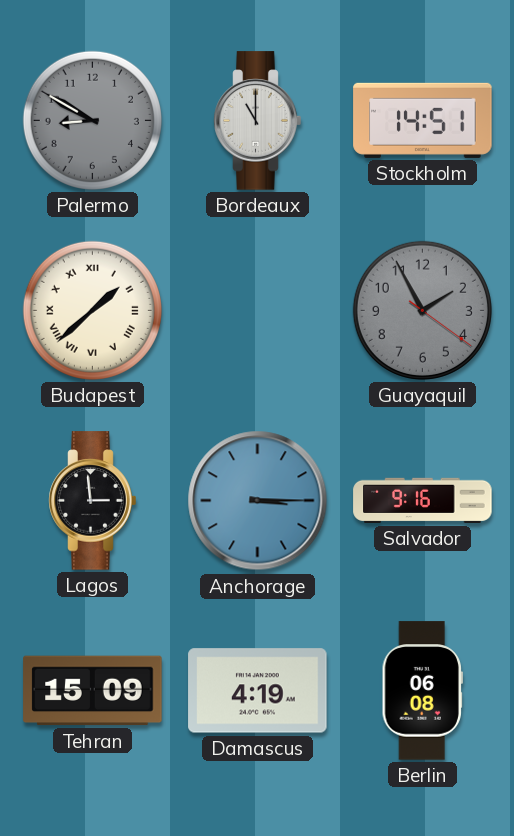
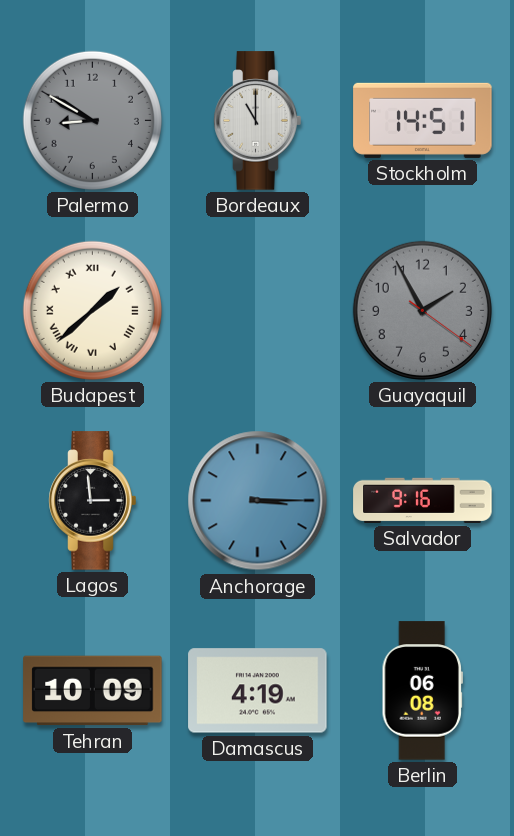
Tehran: 15:09 -> 10:09 (93, 691)
